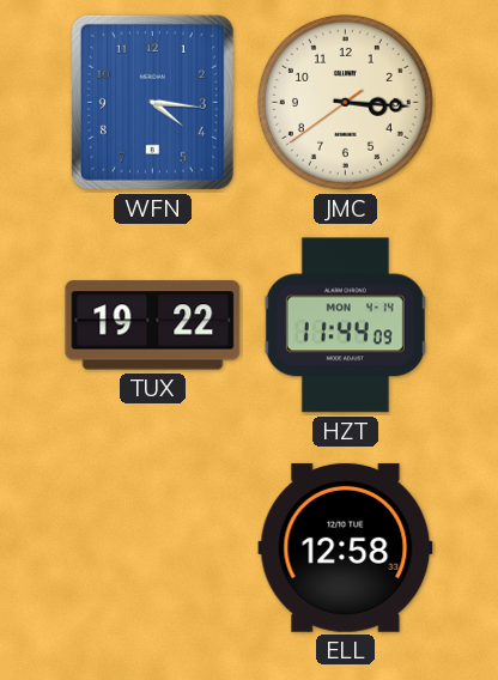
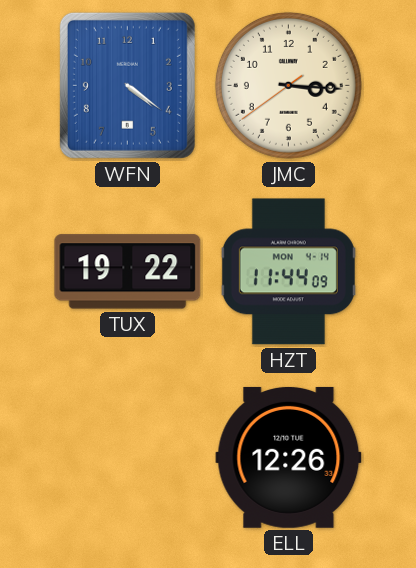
WFN: 4:16 -> 4:21 (127, 85)
ELL: 12:58 -> 12:26 (289, 457)
